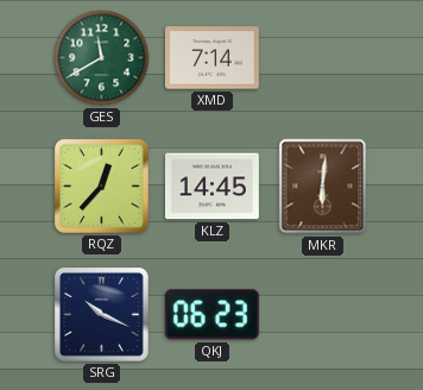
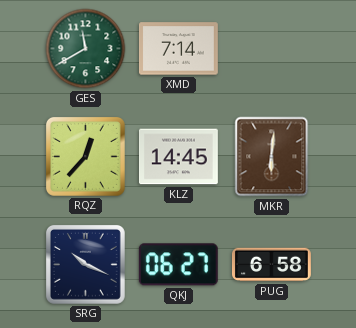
QKJ: 06:23 -> 06:27 (178, 265)
PUG: none -> 6:58 (272, 265)
